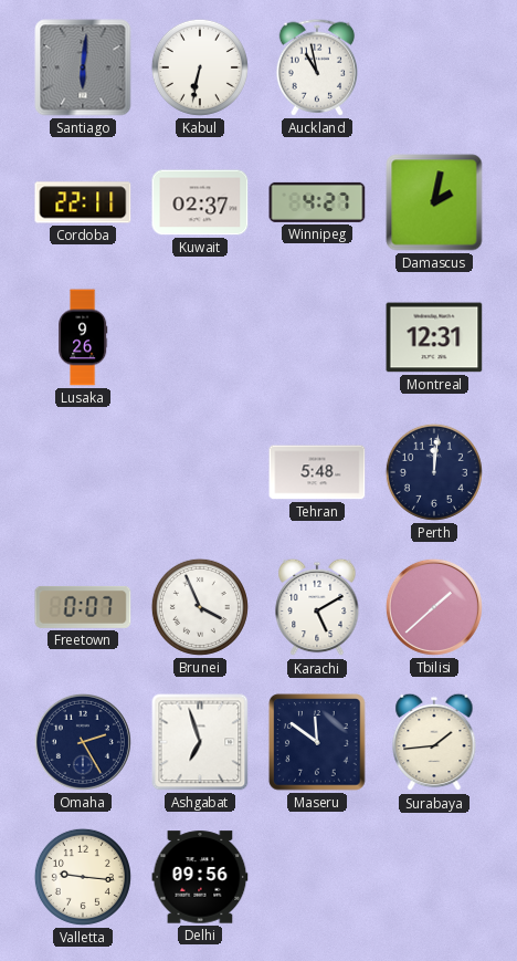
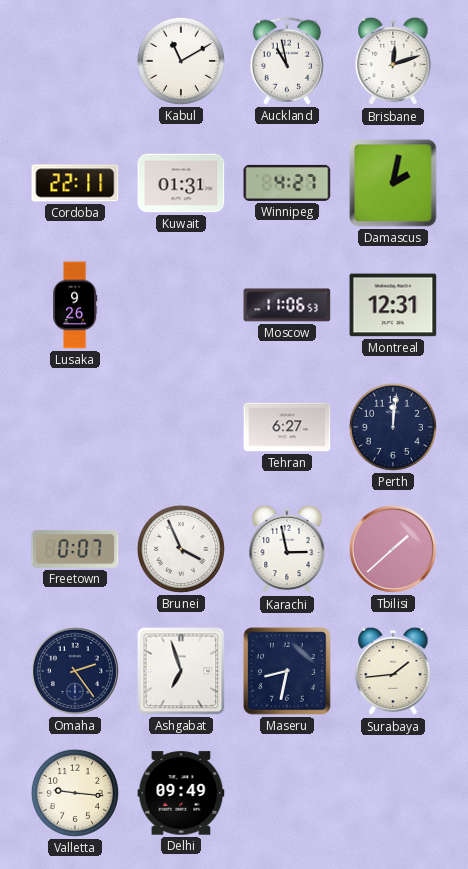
Santiago: 6:01 -> none (83, 67)
Kabul: 6:32 -> 11:10 (181, 61)
Brisbane: none -> 12:12 (393, 61)
Kuwait: 02:37 -> 01:31 (181, 183)
Moscow: none -> 11:06 (287, 305)
Tehran: 5:48 -> 6:27 (287, 427)
Karachi: 5:10 -> 2:58 (287, 549)
Omaha: 2:25 -> 2:24 (75, 671)
Maseru: 11:51 -> 8:32 (287, 671)
Delhi: 09:56 -> 09:49 (181, 793)
